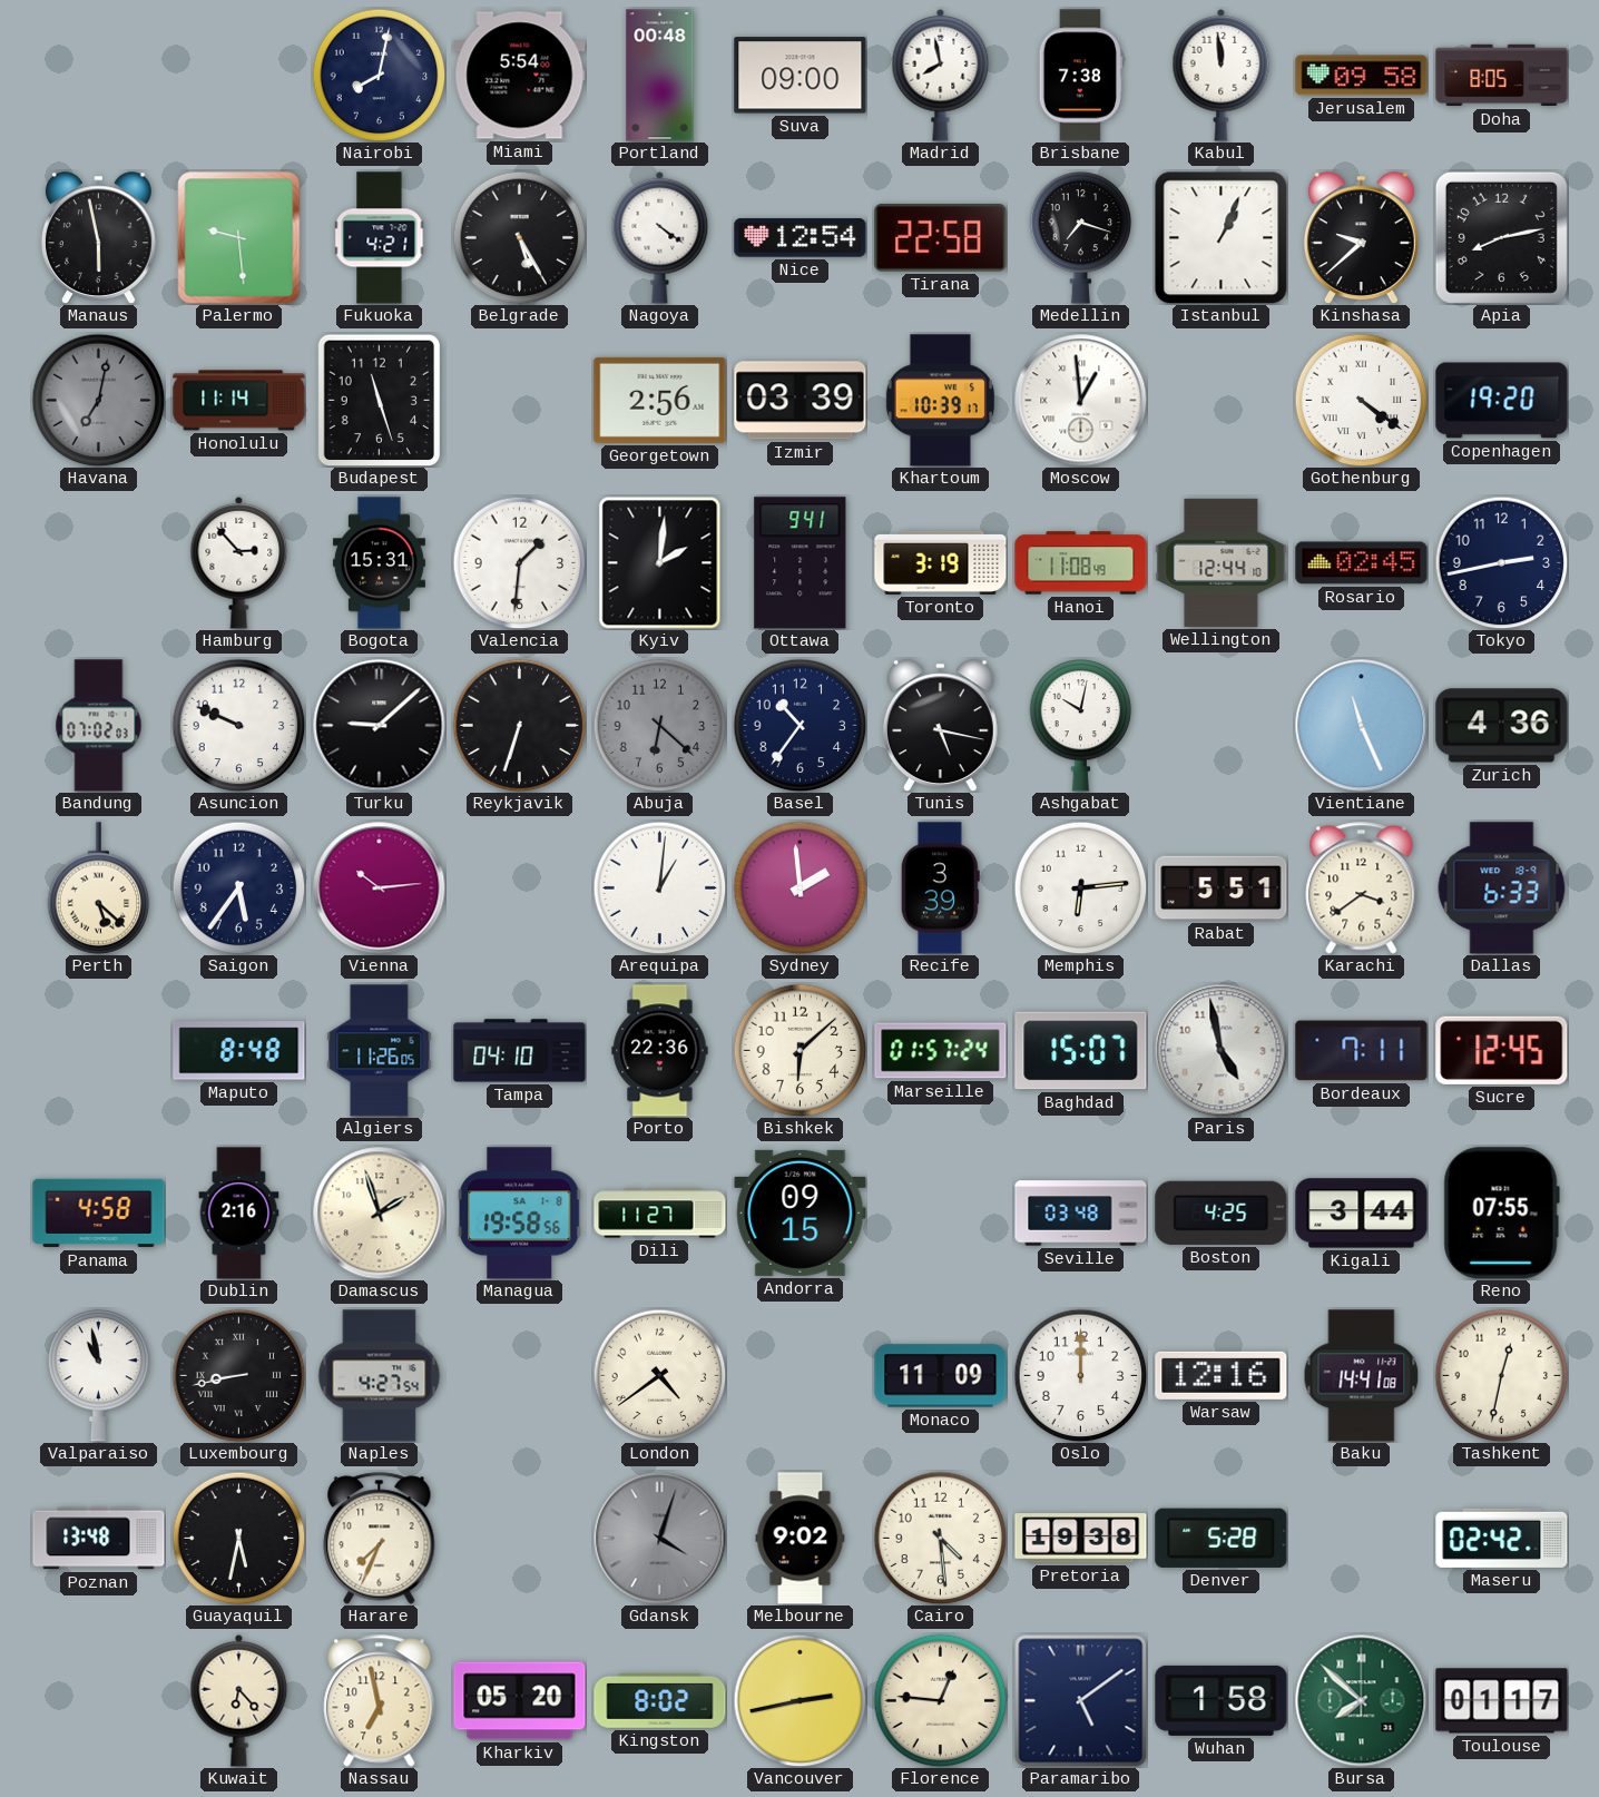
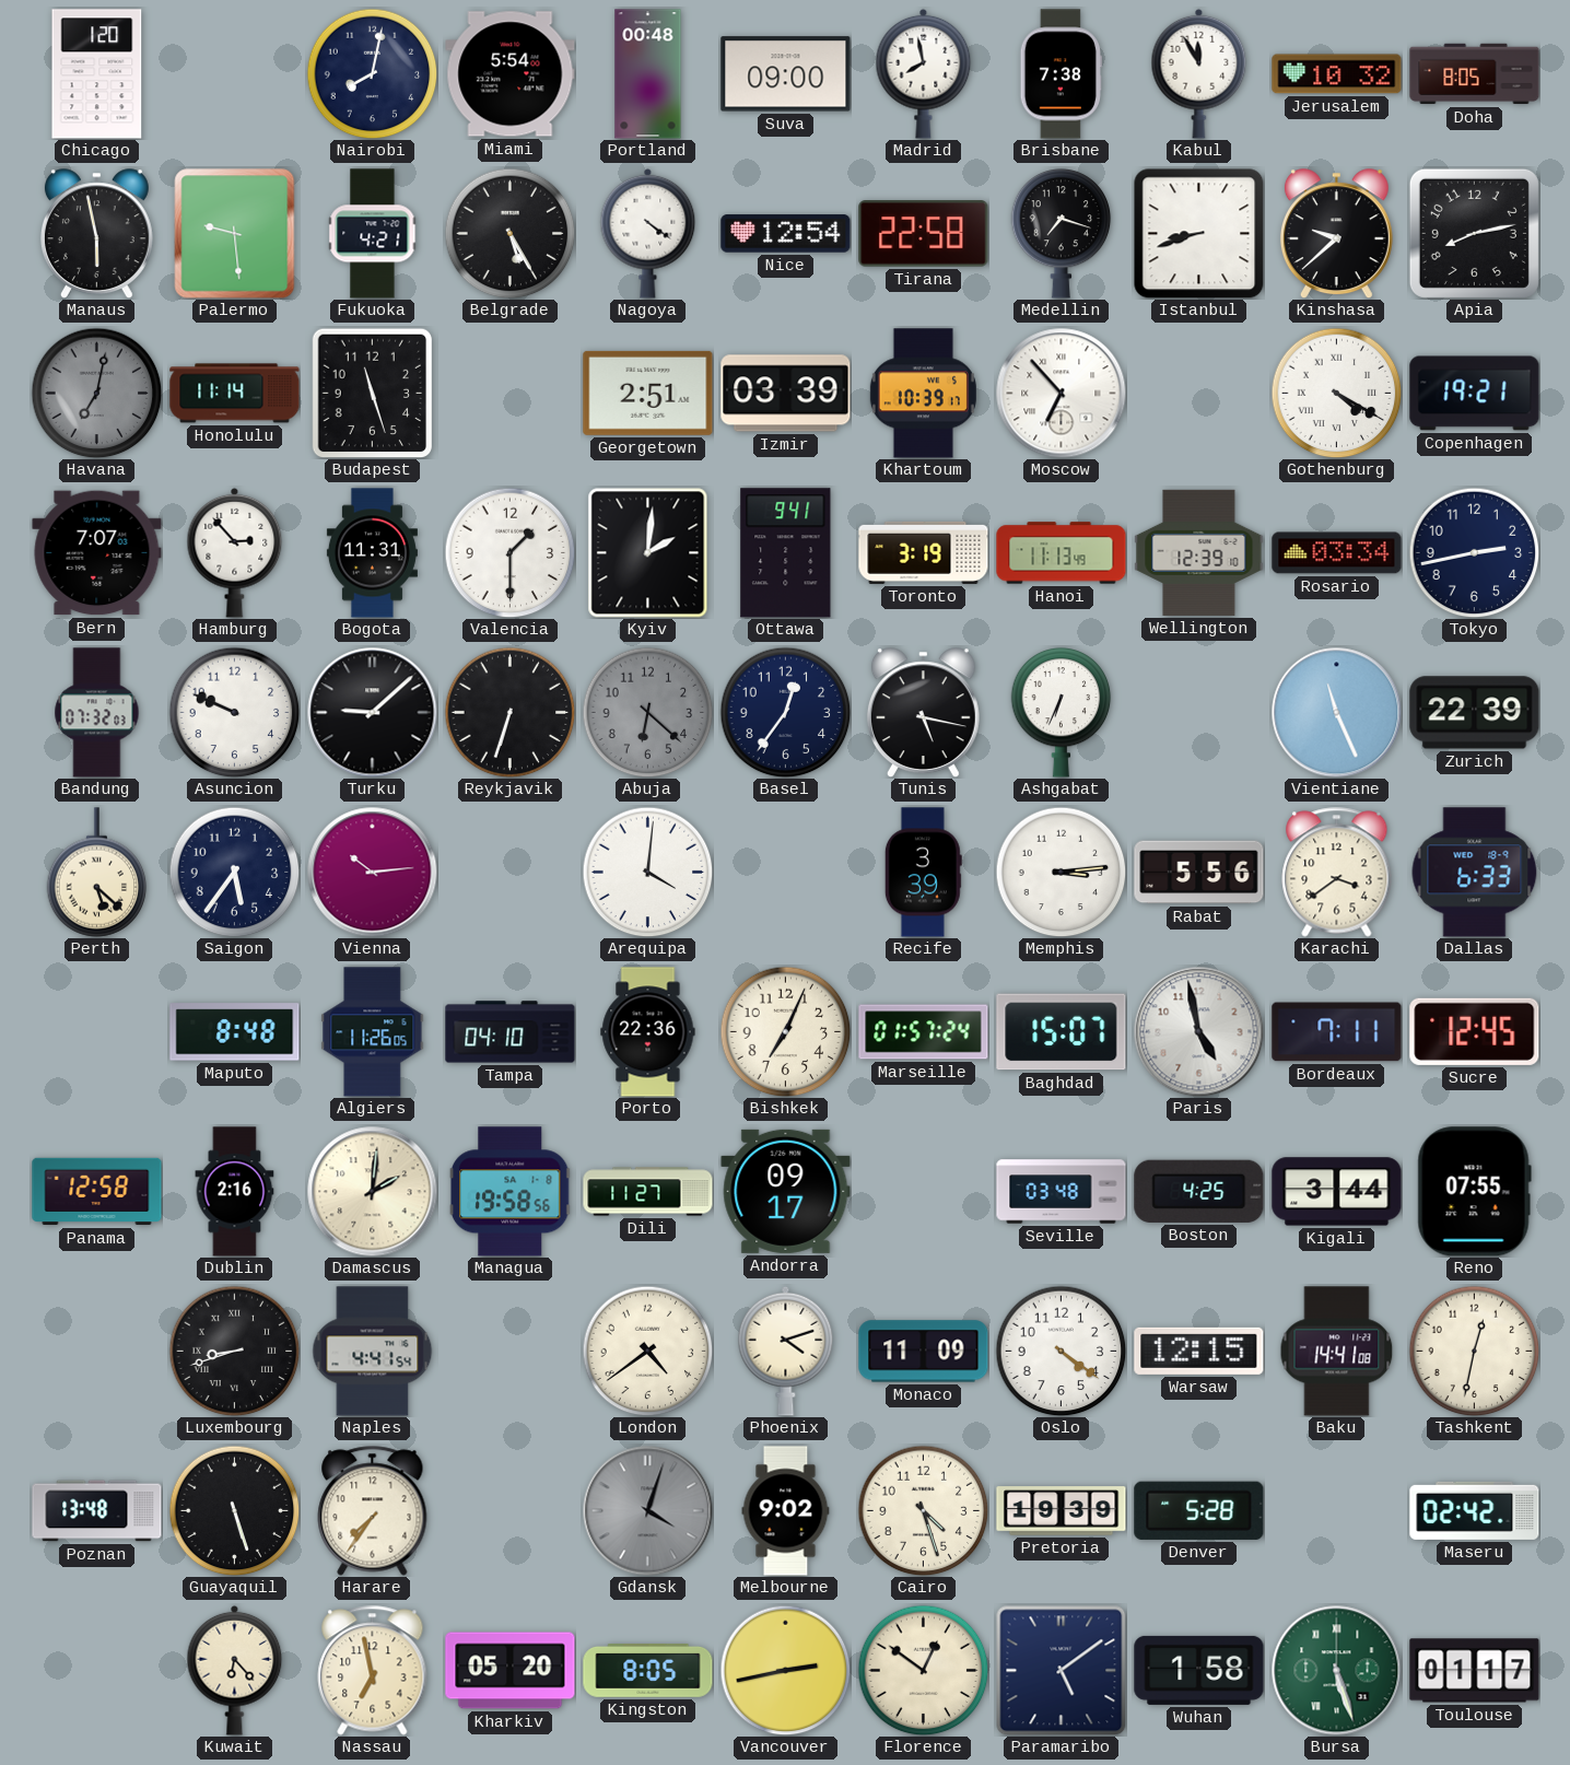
Chicago: none -> 1:20 (97, 74)
Kabul: 11:59 -> 11:55 (1199, 73)
Jerusalem: 09:58 -> 10:32 (1337, 74)
Istanbul: 1:04 -> 8:42 (1198, 233)
Georgetown: 2:56 -> 2:51 (648, 393)
Moscow: 12:59 -> 6:53 (1062, 394)
Gothenburg: 4:21 -> 4:20 (1336, 393)
Copenhagen: 19:20 -> 19:21 (1475, 394)
Bern: none -> 7:07 (97, 553)
Bogota: 15:31 -> 11:31 (372, 553)
Valencia: 1:31 -> 1:30 (509, 552)
Hanoi: 11:08 -> 11:13 (1062, 553)
Wellington: 12:44 -> 12:39 (1199, 552)
Rosario: 02:45 -> 03:34 (1337, 553)
Bandung: 07:02 -> 07:32 (97, 713)
Basel: 10:36 -> 12:36 (785, 712)
Ashgabat: 10:02 -> 6:34 (1062, 712)
Zurich: 4:36 -> 22:39 (1475, 713)
Arequipa: 1:01 -> 4:01 (647, 872)
Sydney: 1:59 -> none (799, 887)
Memphis: 6:14 -> 3:14 (1061, 872)
Rabat: 5:51 -> 5:56 (1199, 873)
Bishkek: 6:08 -> 7:04 (785, 1031)
Panama: 4:58 -> 12:58 (97, 1192)
Damascus: 1:57 -> 2:01 (373, 1192)
Andorra: 09:15 -> 09:17 (786, 1191)
Valparaiso: 10:58 -> none (99, 1375)
Luxembourg: 8:43 -> 8:42 (234, 1351)
Naples: 4:27 -> 4:41 (373, 1352)
Phoenix: none -> 4:12 (786, 1351)
Oslo: 12:00 -> 4:21 (1061, 1351)
Warsaw: 12:16 -> 12:15 (1199, 1351)
Guayaquil: 5:32 -> 5:27 (234, 1510)
Harare: 7:34 -> 7:36 (373, 1511)
Cairo: 4:29 -> 4:27 (923, 1510)
Pretoria: 19:38 -> 19:39 (1062, 1511)
Kingston: 8:02 -> 8:05 (648, 1670)
Florence: 12:46 -> 12:51 (923, 1670)
Bursa: 7:52 -> 5:27 (1337, 1671)
